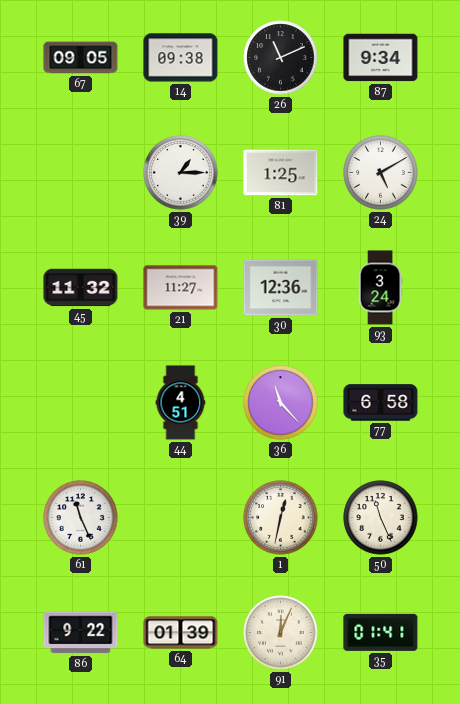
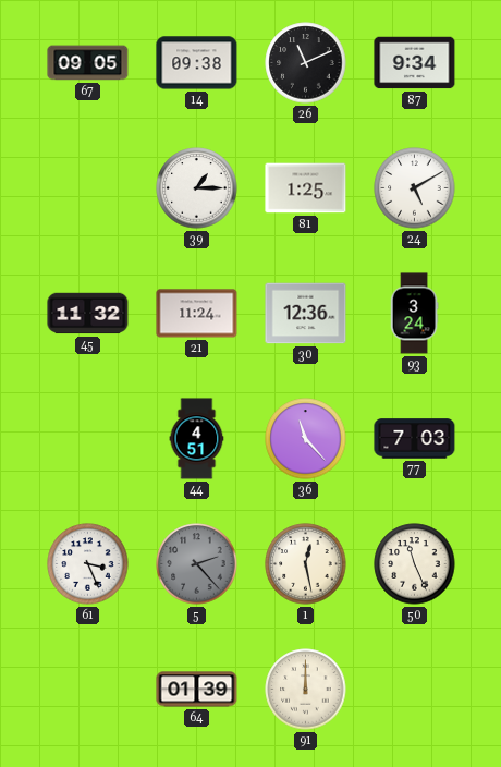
21: 11:27 -> 11:24 (197, 314)
77: 6:58 -> 7:03 (415, 439)
61: 11:26 -> 3:26 (88, 564)
5: none -> 2:23 (197, 564)
1: 12:32 -> 12:28 (306, 564)
86: 9:22 -> none (81, 633)
91: 12:04 -> 12:00 (306, 690)
35: 01:41 -> none (381, 632)
